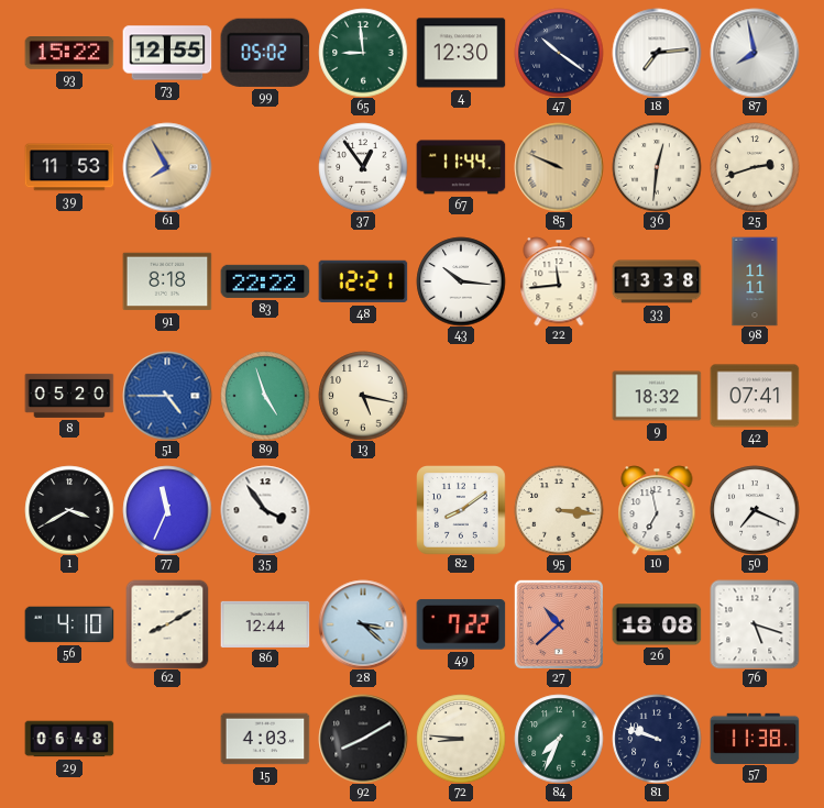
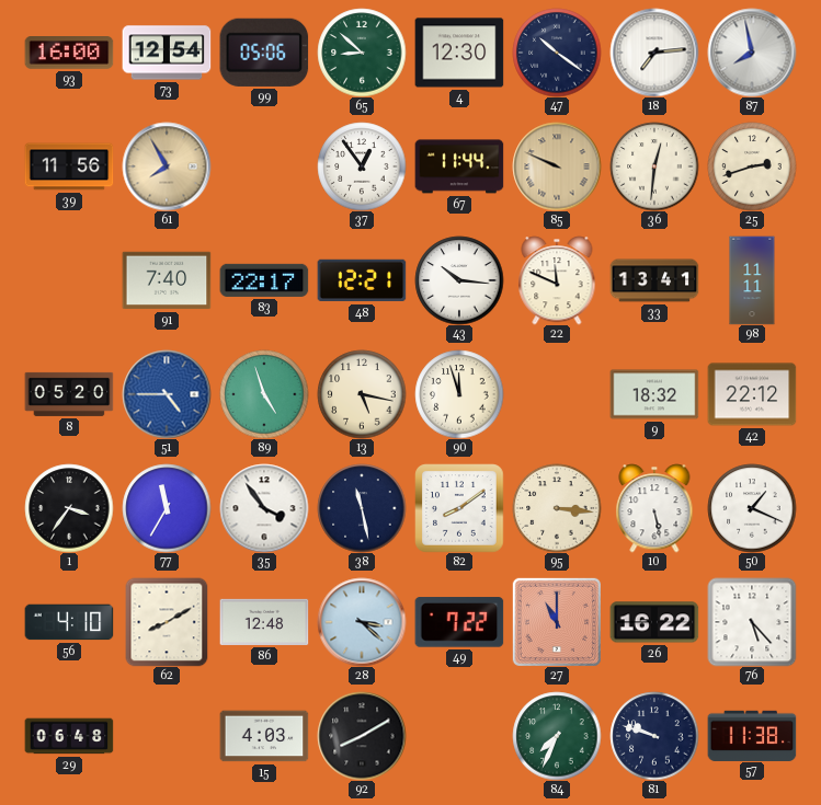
93: 15:22 -> 16:00 (69, 54)
73: 12:55 -> 12:54 (167, 53)
99: 05:02 -> 05:06 (264, 53)
65: 8:59 -> 8:52 (362, 53)
39: 11:53 -> 11:56 (69, 166)
91: 8:18 -> 7:40 (167, 280)
83: 22:22 -> 22:17 (264, 280)
22: 11:44 -> 11:49 (557, 280)
33: 13:38 -> 13:41 (654, 280)
90: none -> 11:57 (459, 394)
42: 07:41 -> 22:12 (752, 394)
1: 3:40 -> 3:36 (69, 508)
77: 11:34 -> 11:35 (167, 508)
38: none -> 11:28 (362, 508)
10: 6:58 -> 5:28 (654, 508)
50: 7:19 -> 1:19 (752, 508)
86: 12:44 -> 12:48 (264, 622)
27: 10:38 -> 11:00 (557, 622)
26: 18:08 -> 16:22 (654, 622)
76: 5:18 -> 5:23 (752, 622)
72: 8:46 -> none (461, 739)
